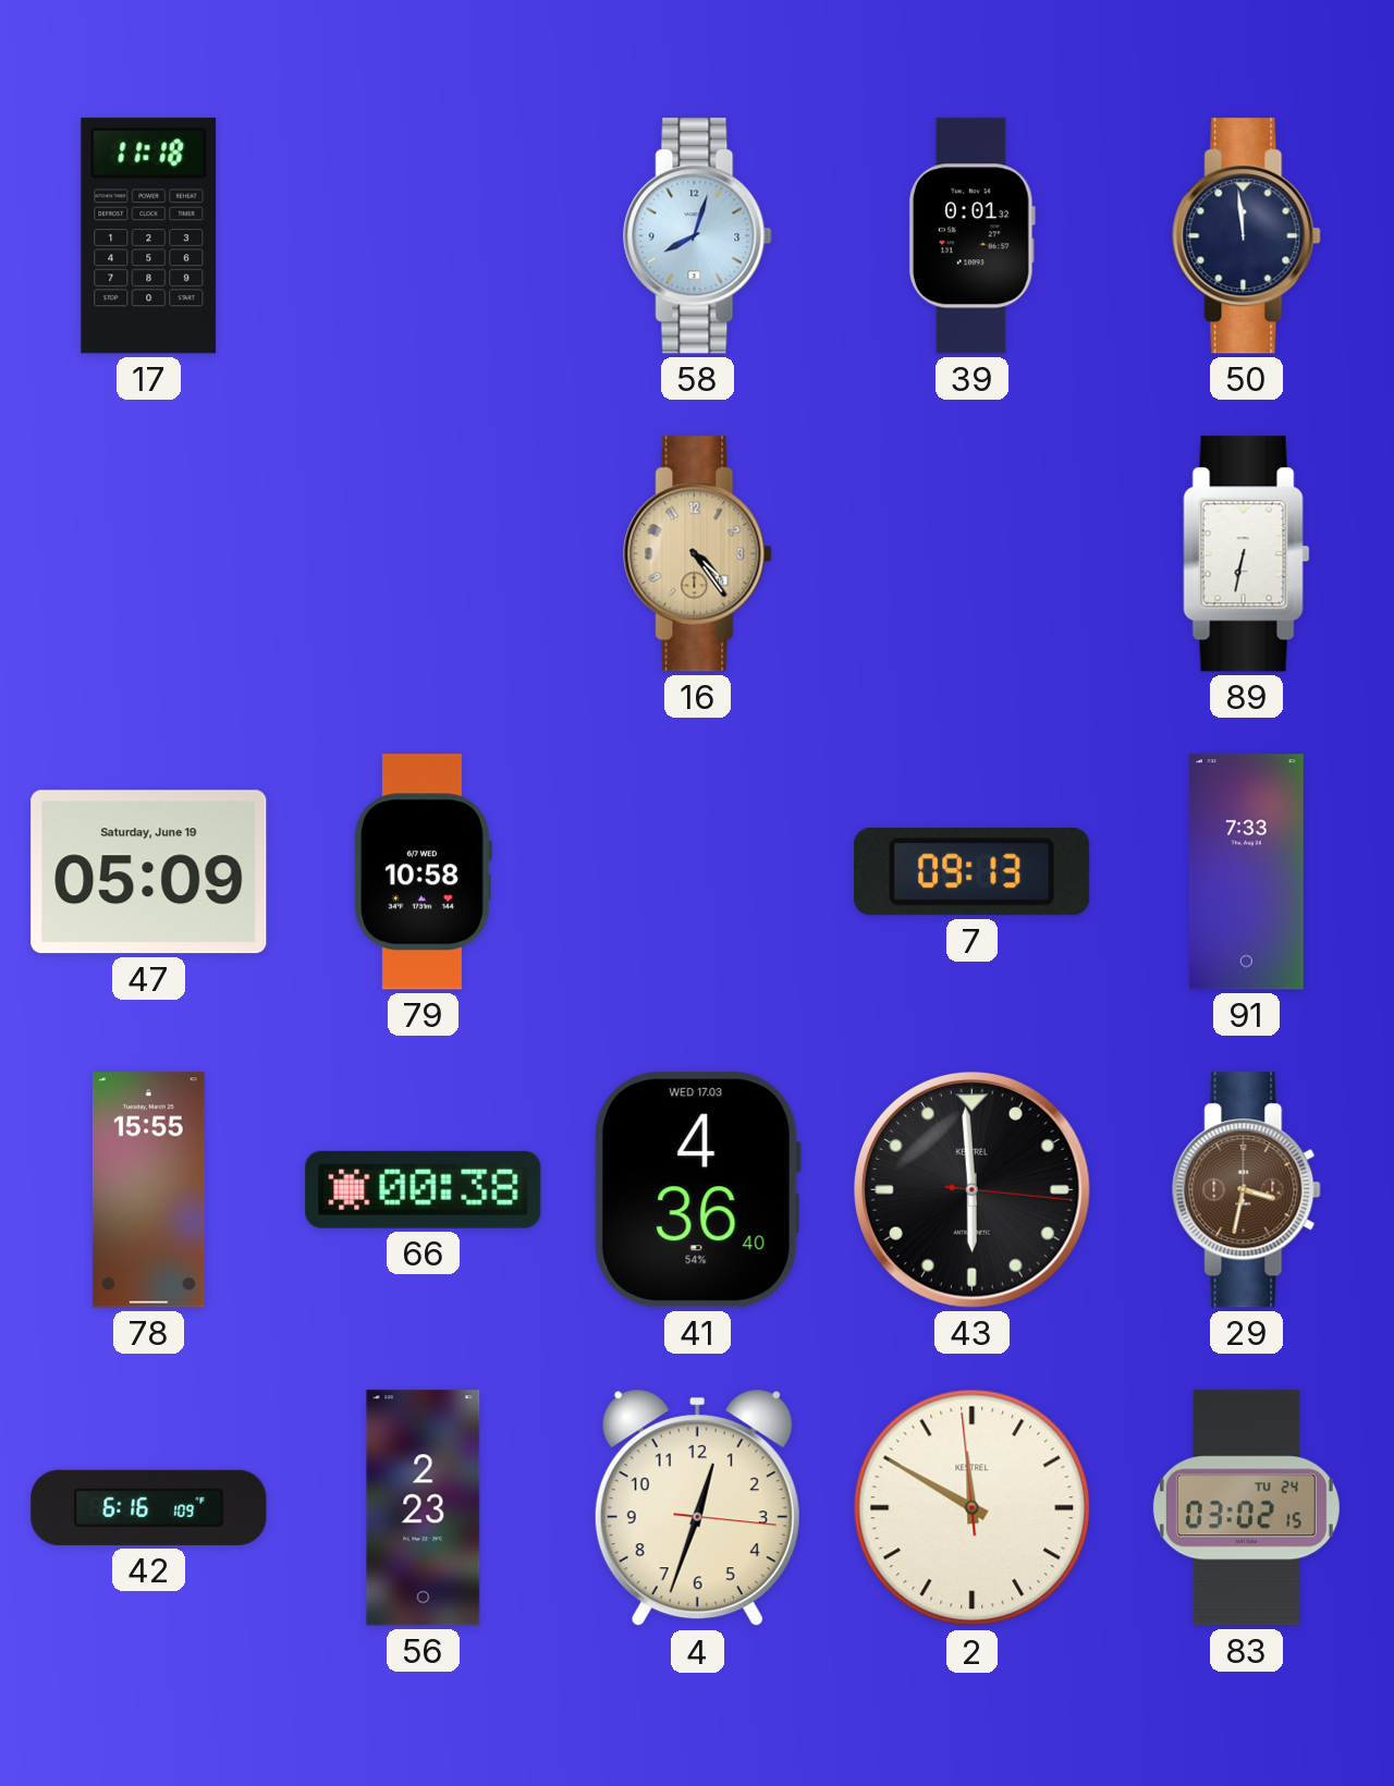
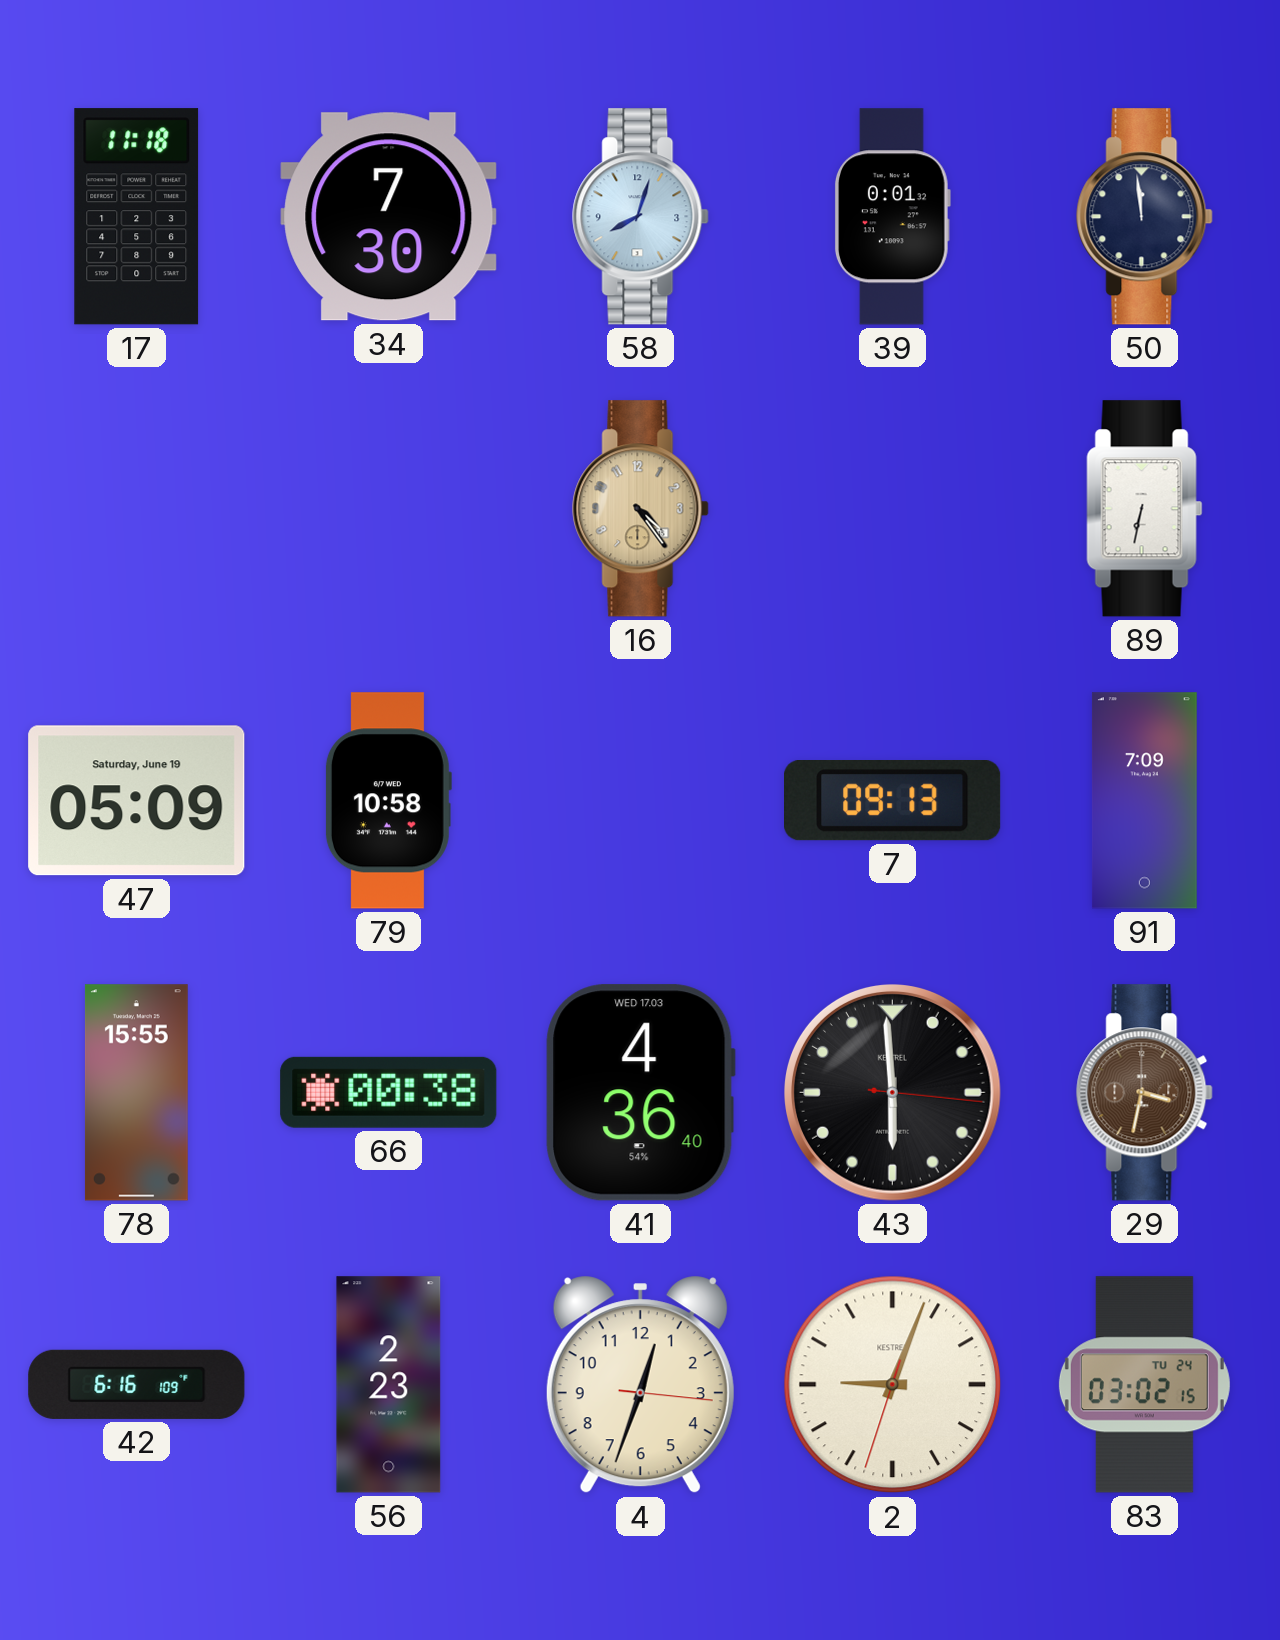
34: none -> 7:30 (389, 217)
91: 7:33 -> 7:09 (1144, 801)
2: 11:49 -> 9:03 (893, 1385)
